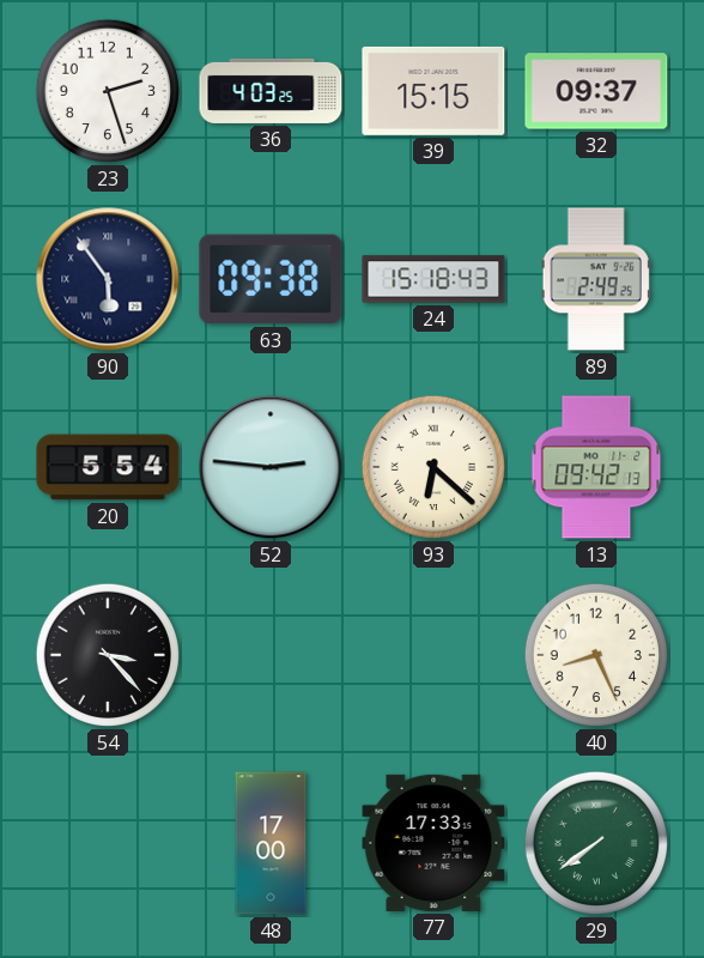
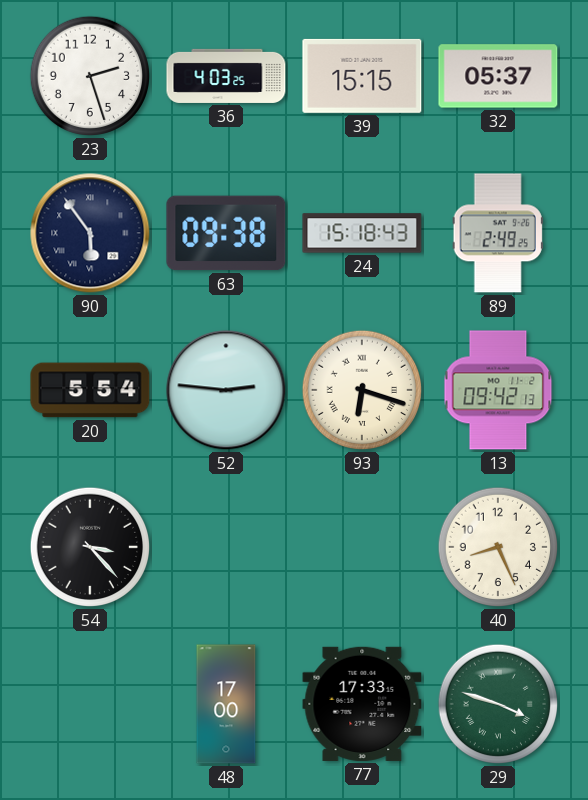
32: 09:37 -> 05:37 (498, 76)
93: 6:22 -> 6:18 (362, 390)
29: 7:39 -> 3:48 (498, 704)
